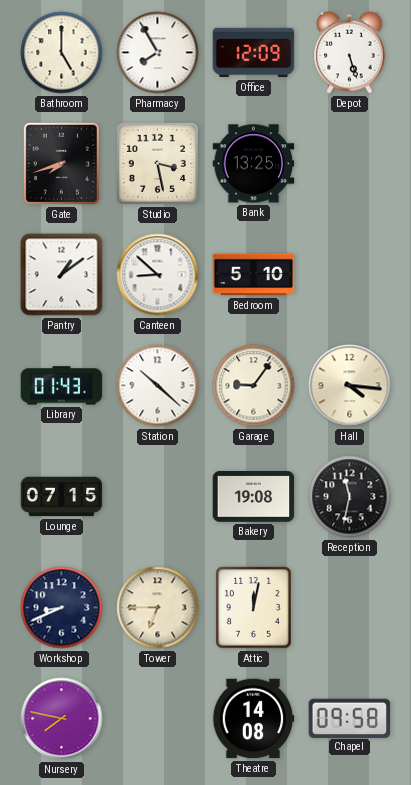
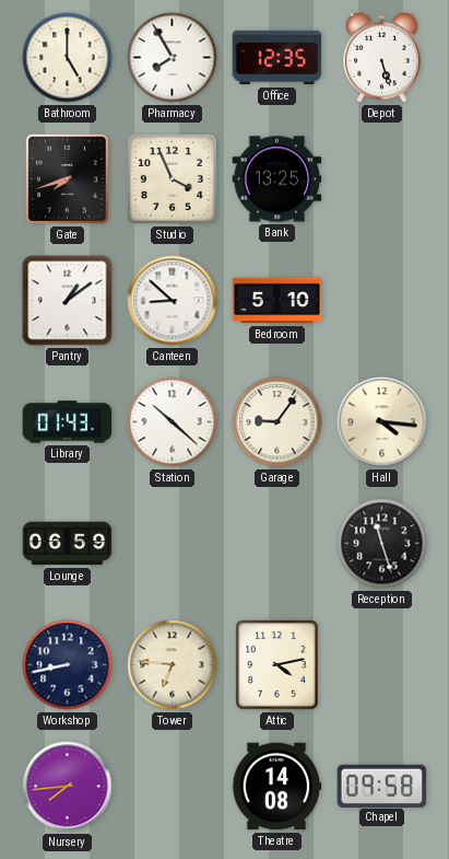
Office: 12:09 -> 12:35 (277, 58)
Studio: 3:28 -> 3:56 (172, 178)
Lounge: 07:15 -> 06:59 (68, 544)
Bakery: 19:08 -> none (254, 497)
Reception: 11:32 -> 11:27 (382, 544)
Workshop: 8:41 -> 8:43 (68, 665)
Tower: 6:45 -> 6:46 (173, 665)
Attic: 12:02 -> 4:13 (277, 665)
Nursery: 7:47 -> 7:44 (68, 787)
